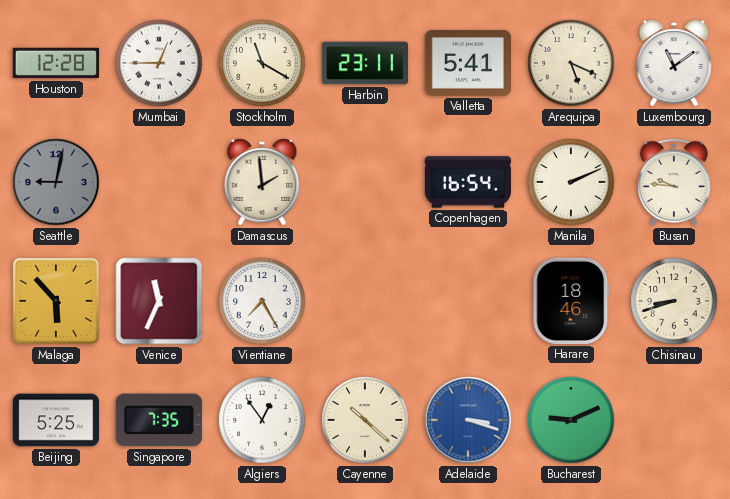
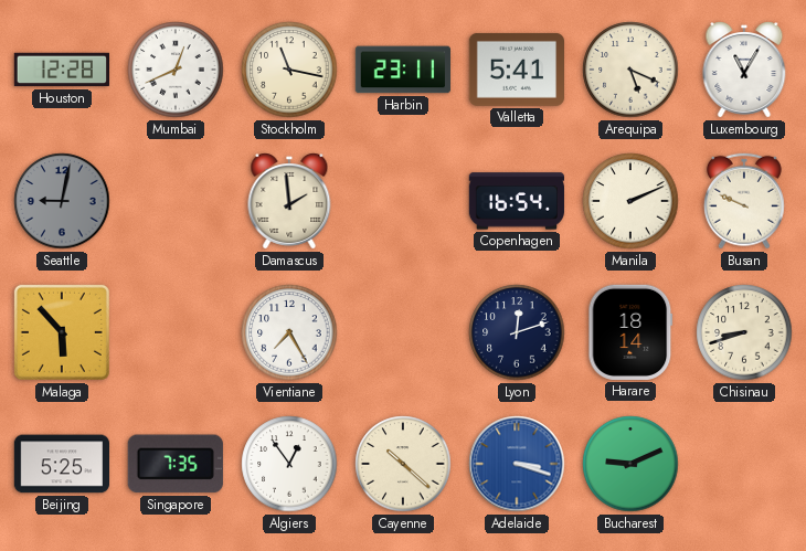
Mumbai: 12:45 -> 12:41 (176, 70)
Stockholm: 11:20 -> 11:17 (289, 70)
Luxembourg: 11:09 -> 11:05 (744, 70)
Busan: 9:46 -> 9:49 (744, 201)
Venice: 11:34 -> none (159, 301)
Lyon: none -> 12:12 (517, 332)
Harare: 18:46 -> 18:14 (630, 332)
